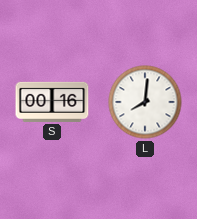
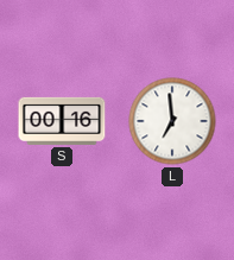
L: 8:01 -> 6:59 (172, 121)
